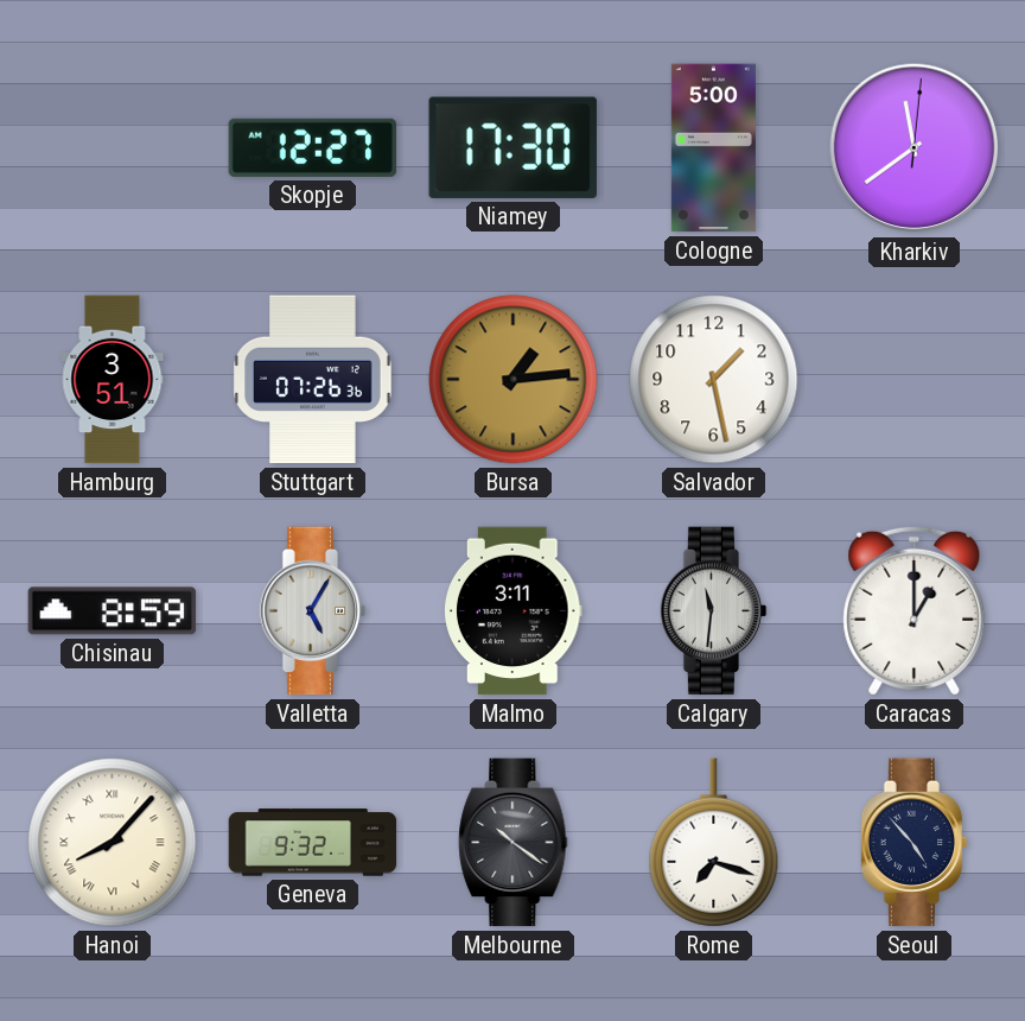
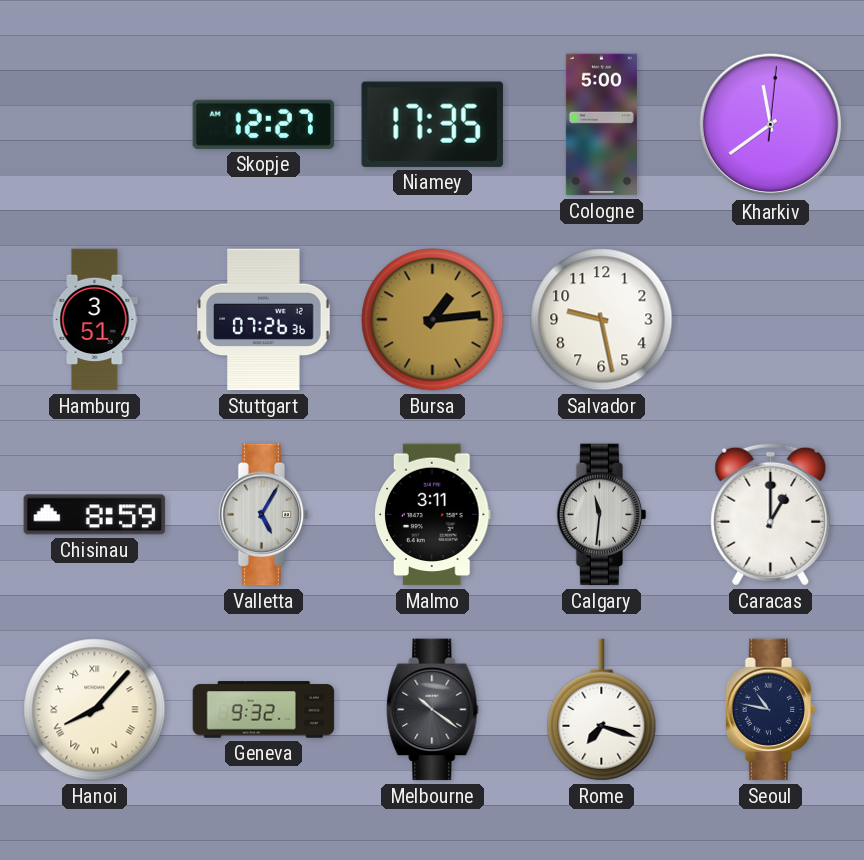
Niamey: 17:30 -> 17:35 (432, 124)
Salvador: 1:28 -> 9:28 (602, 320)
Seoul: 4:53 -> 10:47 (771, 710)
